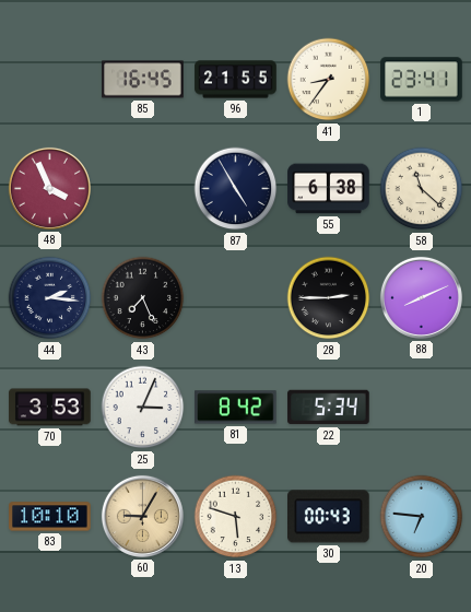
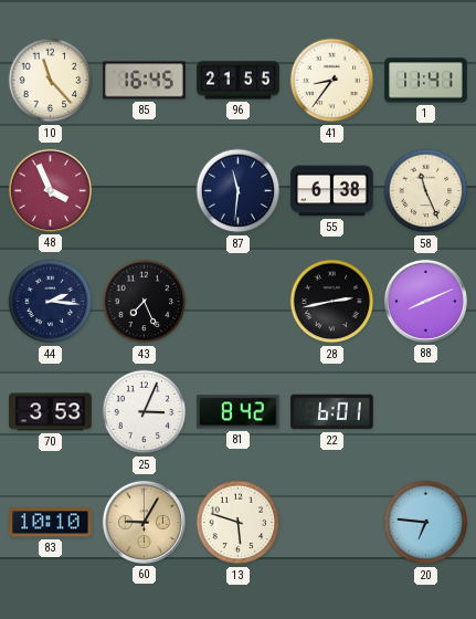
10: none -> 11:23 (51, 81)
1: 23:41 -> 11:41 (426, 81)
87: 4:55 -> 11:31 (239, 191)
58: 11:22 -> 11:26 (426, 191)
28: 2:45 -> 2:43 (332, 302)
22: 5:34 -> 6:01 (332, 412)
30: 00:43 -> none (329, 517)
